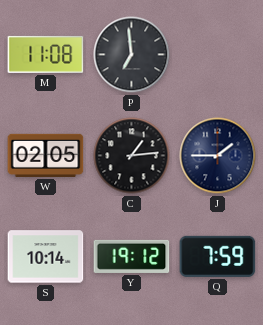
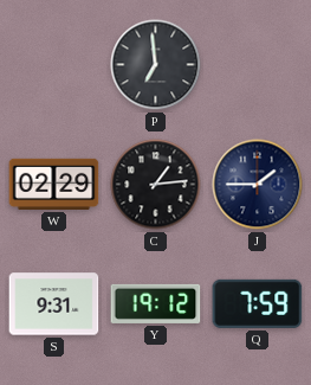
M: 11:08 -> none (46, 54)
W: 02:05 -> 02:29 (54, 184)
S: 10:14 -> 9:31 (54, 304)
